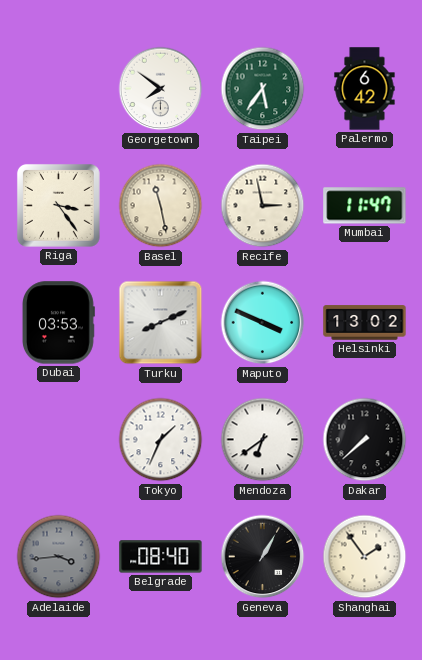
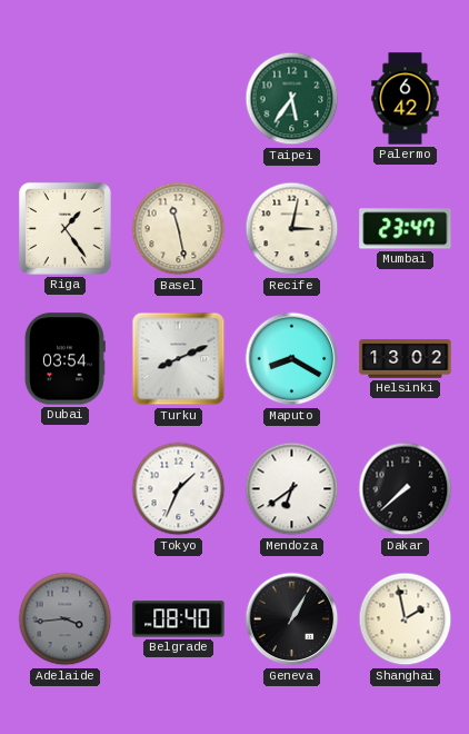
Georgetown: 7:51 -> none (161, 89)
Riga: 3:24 -> 1:24 (64, 228)
Recife: 2:58 -> 3:02 (292, 229)
Mumbai: 11:47 -> 23:47 (406, 229)
Dubai: 03:53 -> 03:54 (64, 359)
Maputo: 3:49 -> 8:20 (292, 359)
Shanghai: 1:54 -> 1:58 (406, 619)
